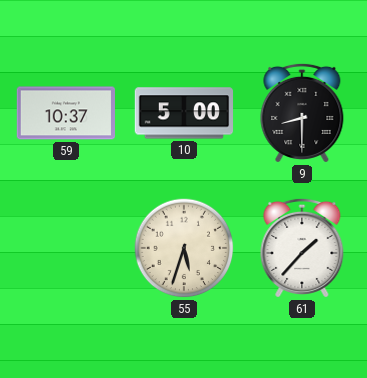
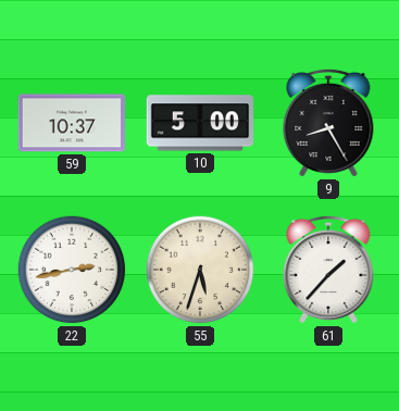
9: 8:30 -> 8:25 (328, 123)
22: none -> 2:43 (72, 270)
